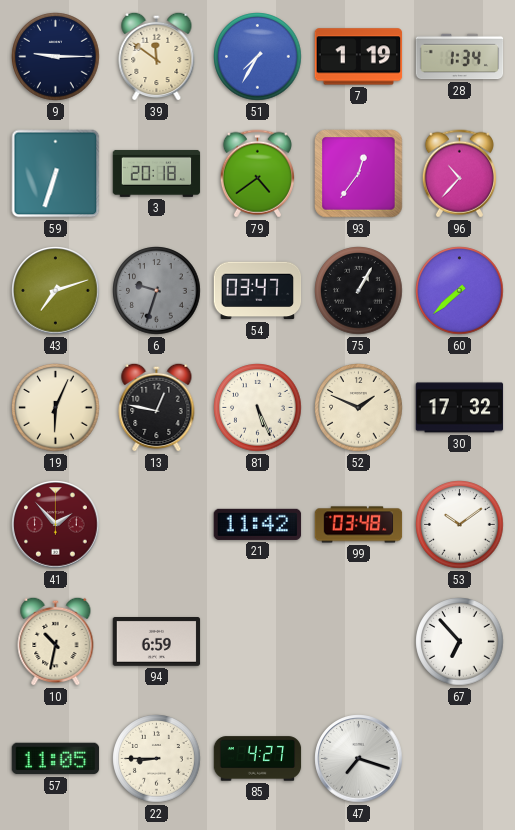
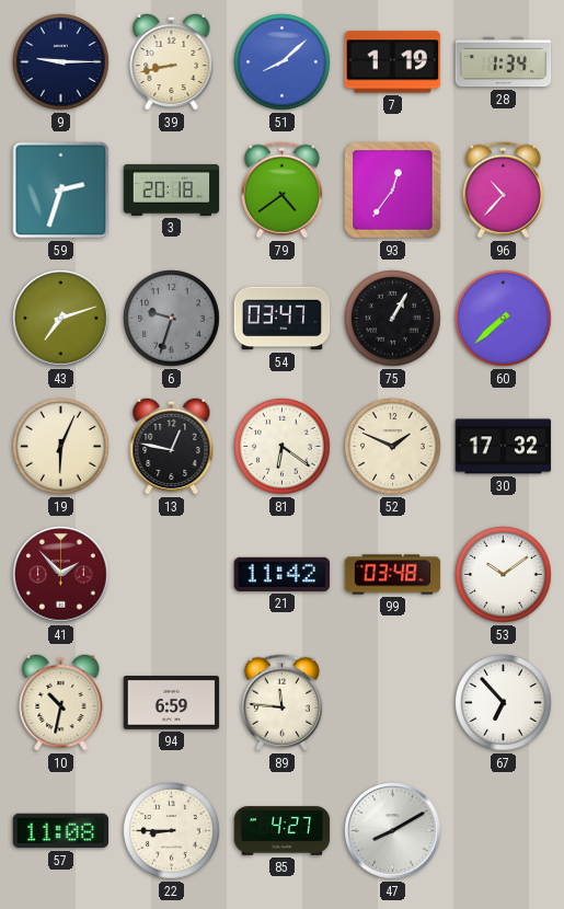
39: 11:51 -> 8:43 (172, 61)
51: 7:35 -> 8:08 (283, 62)
59: 6:33 -> 2:33 (61, 191)
81: 5:26 -> 6:21 (283, 447)
89: none -> 11:46 (281, 703)
57: 11:05 -> 11:08 (61, 831)
47: 7:18 -> 8:10 (393, 831)
